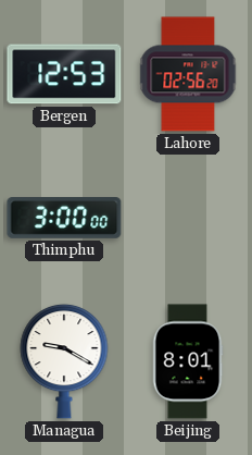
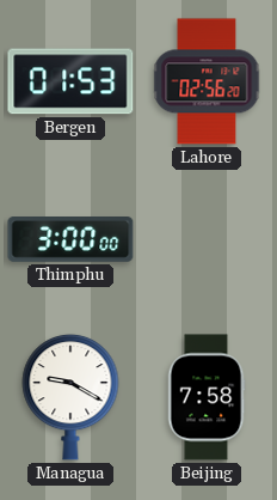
Bergen: 12:53 -> 01:53 (70, 81)
Beijing: 8:01 -> 7:58 (207, 397)
